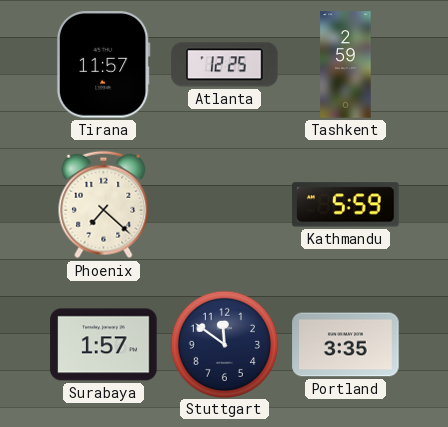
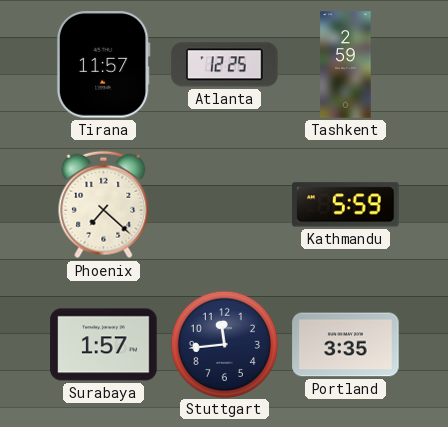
Stuttgart: 11:51 -> 11:44 (224, 344)
